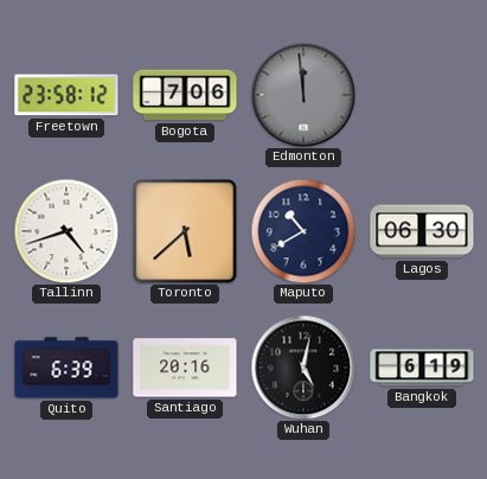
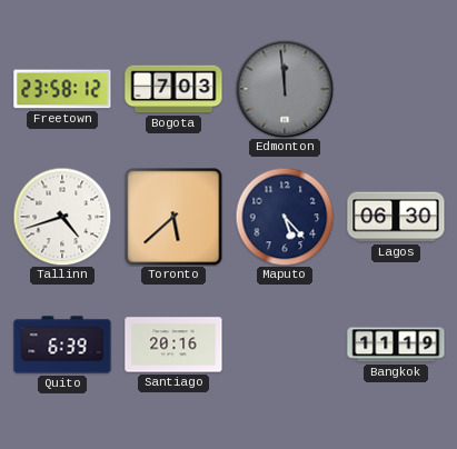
Bogota: 7:06 -> 7:03 (173, 89)
Maputo: 10:40 -> 5:23 (285, 217)
Wuhan: 5:02 -> none (303, 368)
Bangkok: 6:19 -> 11:19 (396, 345)
